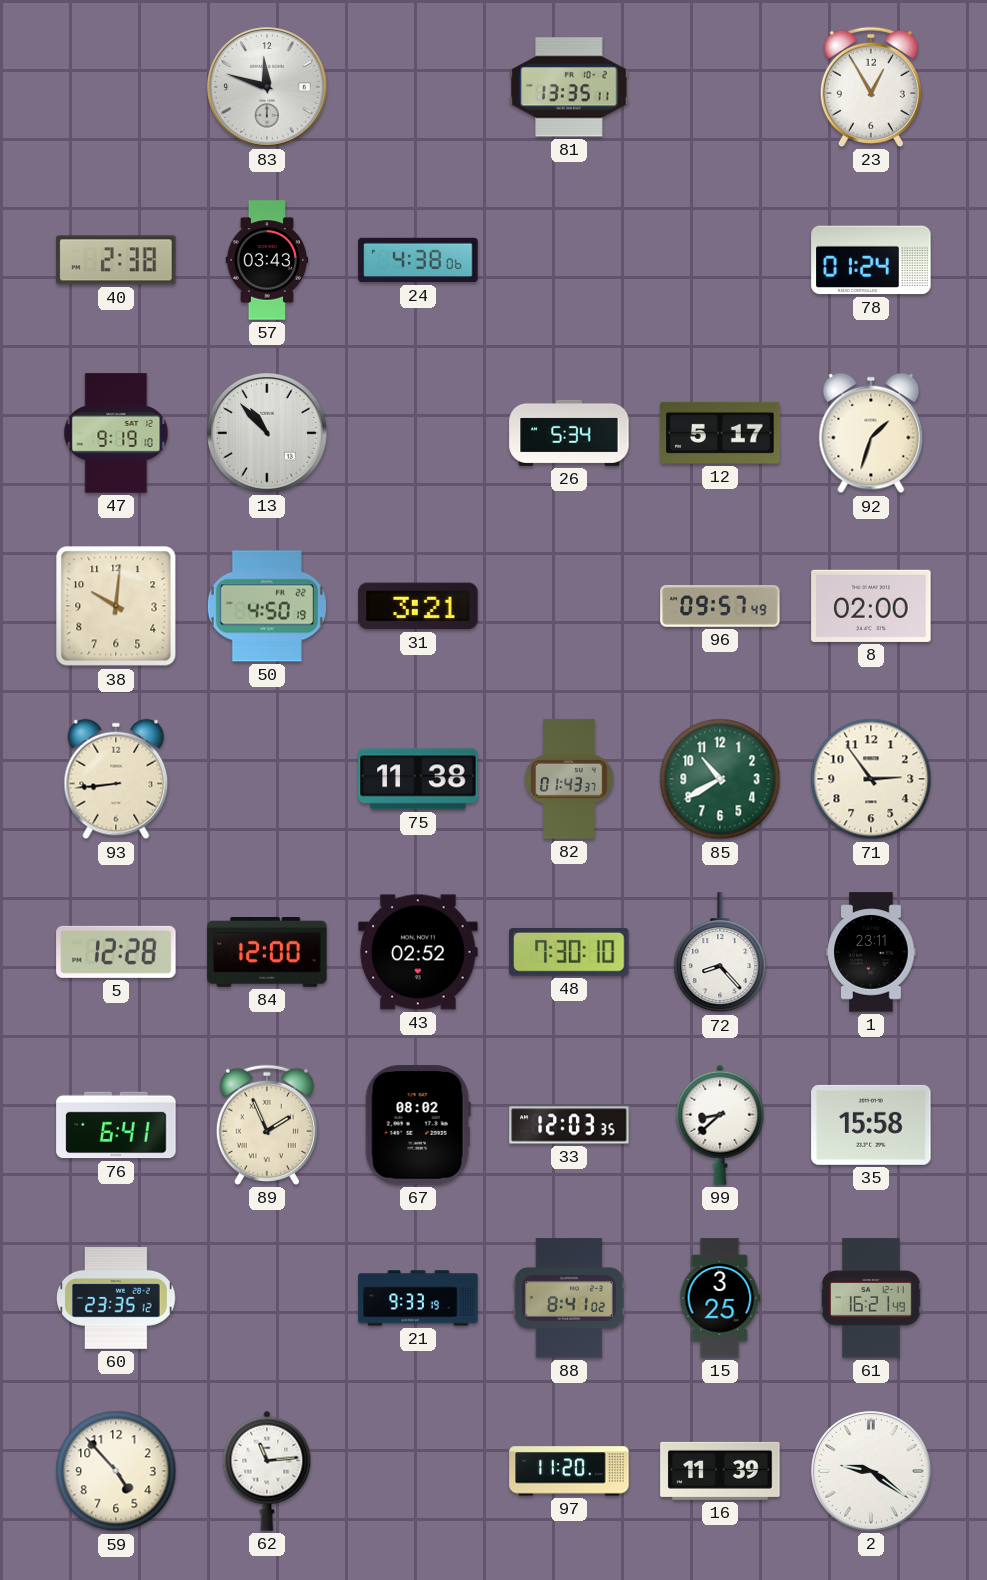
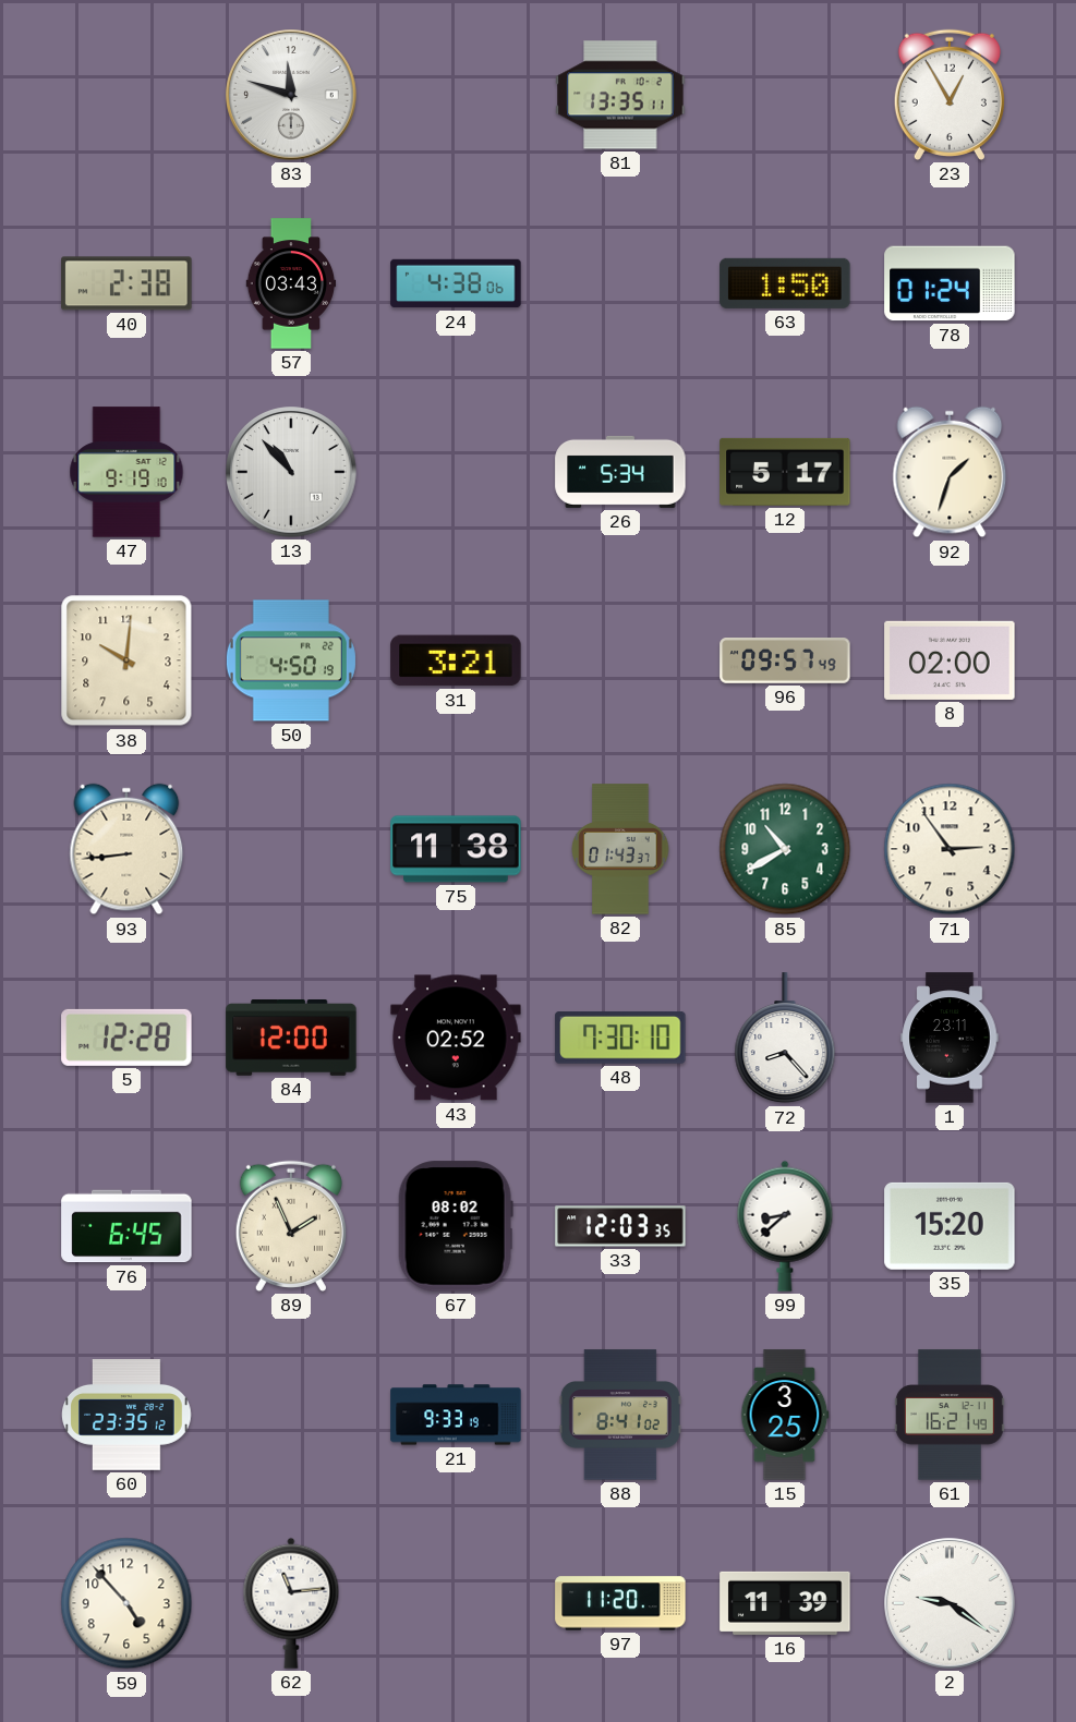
63: none -> 1:50 (785, 283)
76: 6:41 -> 6:45 (126, 1226)
35: 15:58 -> 15:20 (950, 1226)
